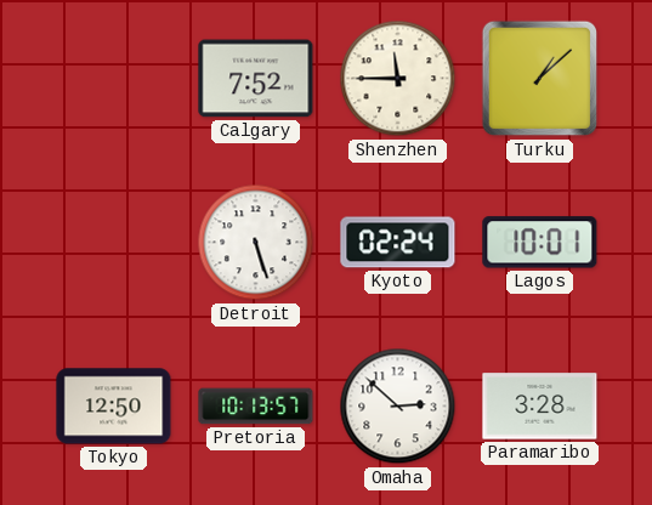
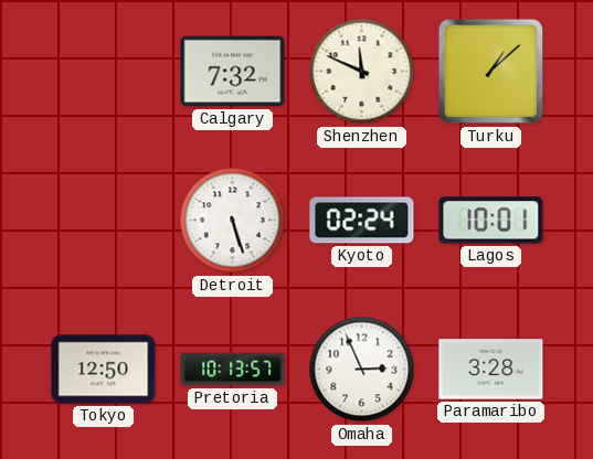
Calgary: 7:52 -> 7:32 (233, 72)
Shenzhen: 11:45 -> 11:49 (362, 72)
Omaha: 2:52 -> 2:56 (362, 370)
